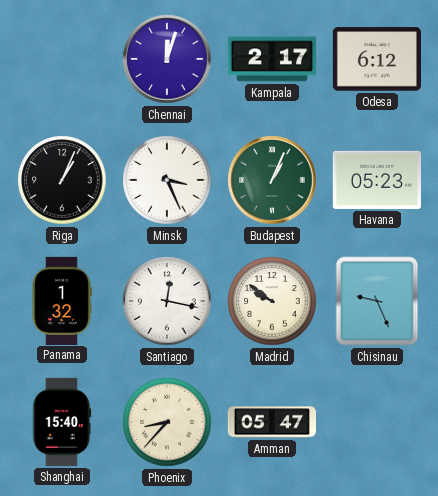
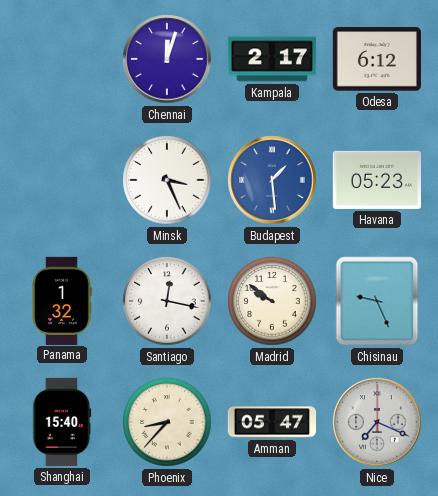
Riga: 1:04 -> none (62, 180)
Budapest: 1:04 -> 1:29 (272, 180)
Budapest dial: green -> blue (272, 180)
Nice: none -> 7:19 (377, 422)
